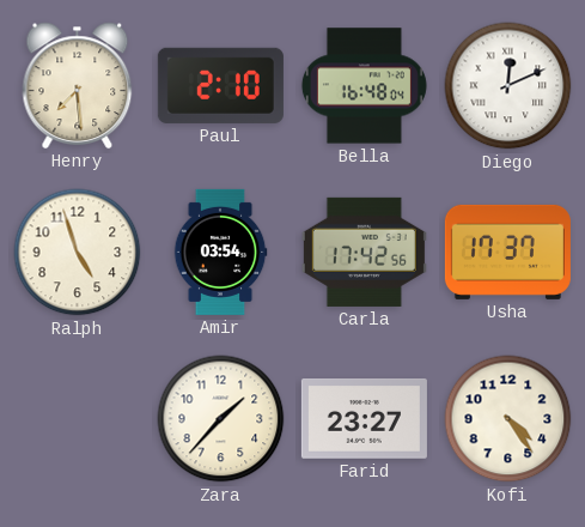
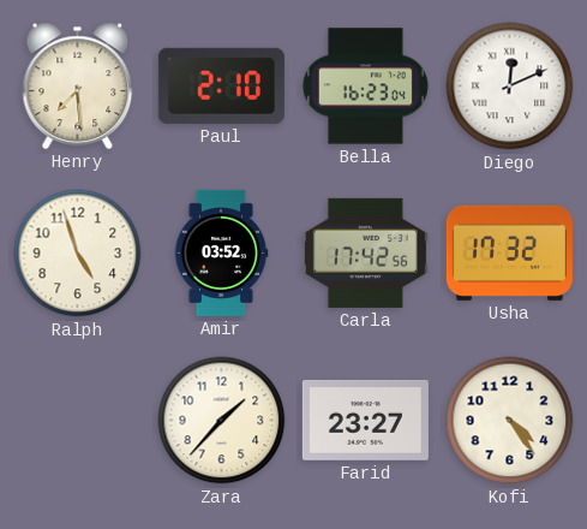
Bella: 16:48 -> 16:23 (365, 87)
Amir: 03:54 -> 03:52 (221, 252)
Usha: 17:37 -> 17:32 (509, 252)
